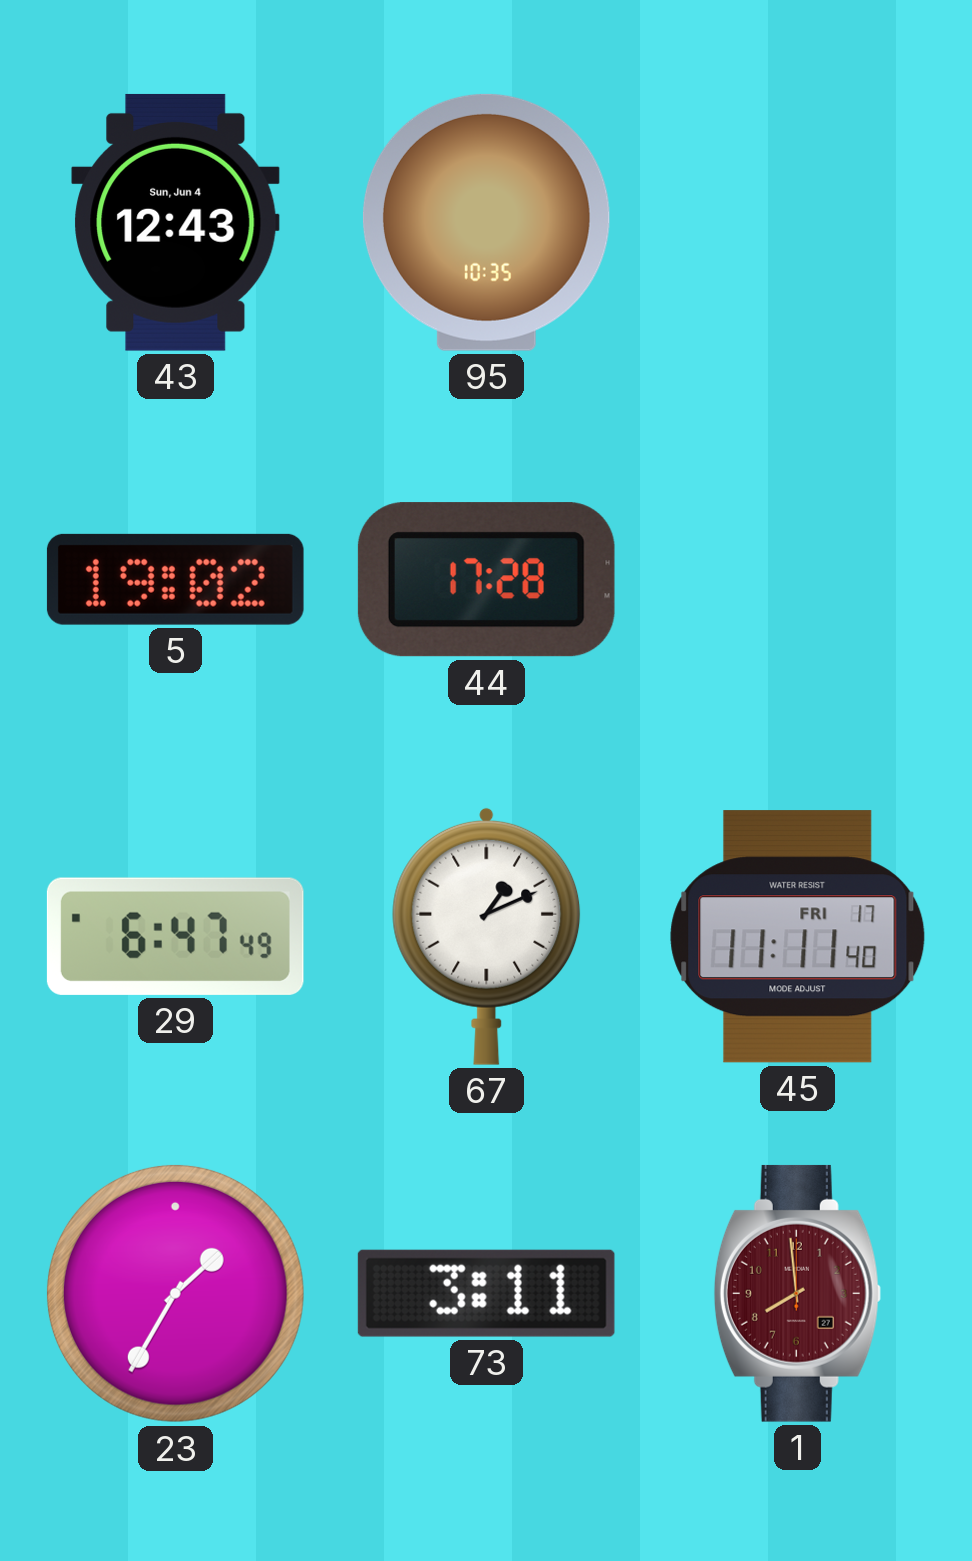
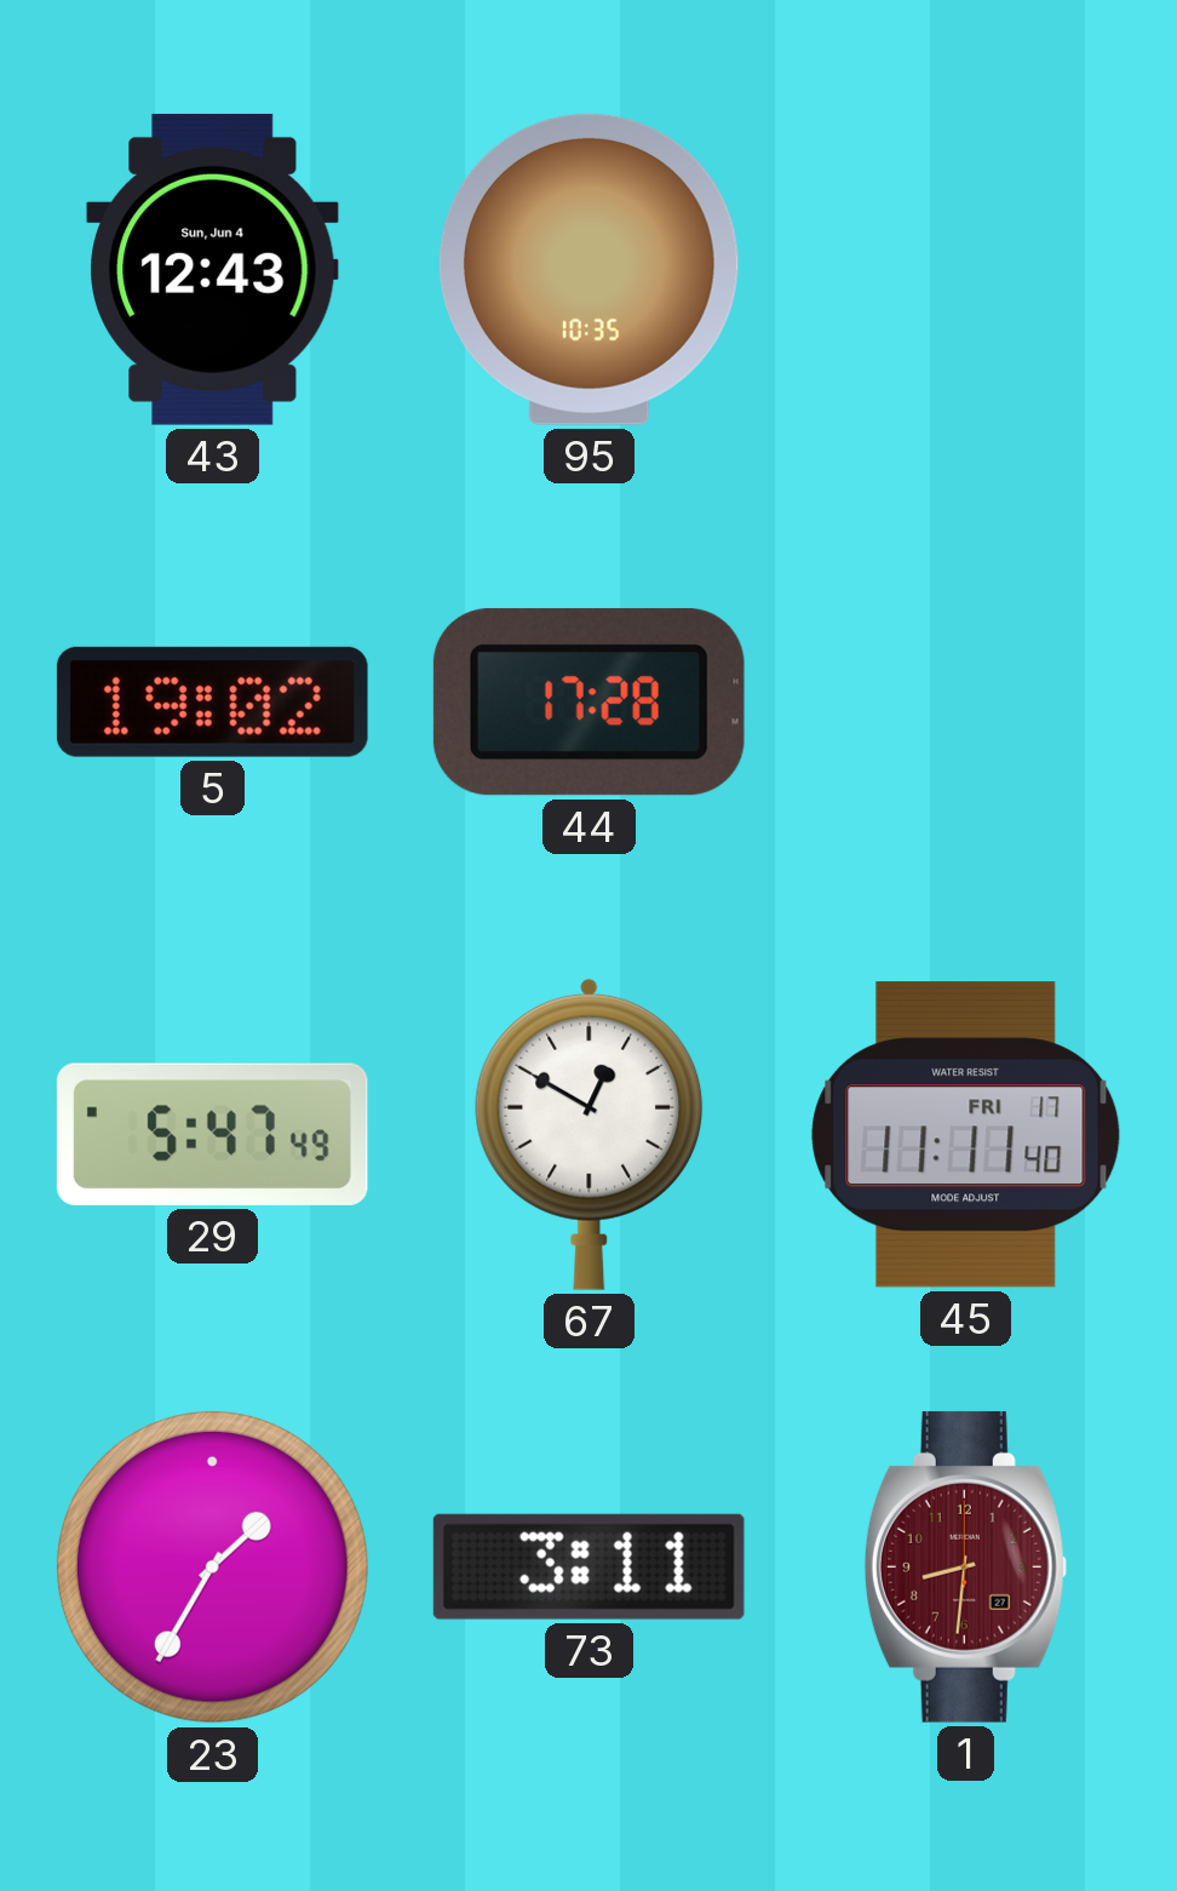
29: 6:47 -> 5:47 (212, 1134)
67: 1:11 -> 12:50 (590, 1134)
1: 7:59 -> 8:31 (965, 1566)
